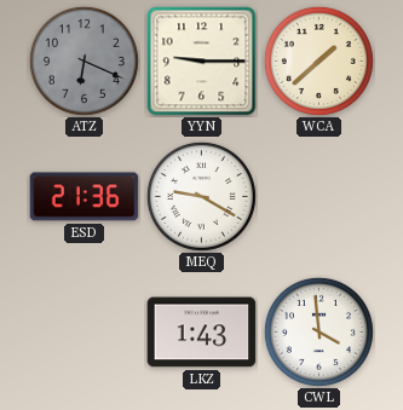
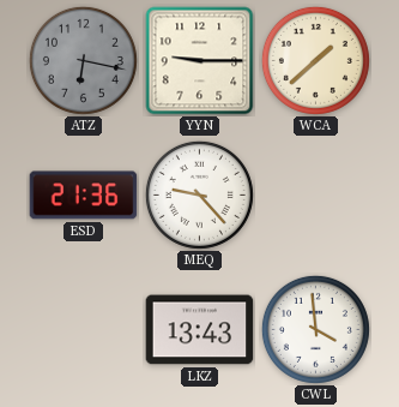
ATZ: 6:19 -> 6:17 (83, 60)
MEQ: 9:20 -> 9:23 (199, 194)
LKZ: 1:43 -> 13:43 (200, 330)
